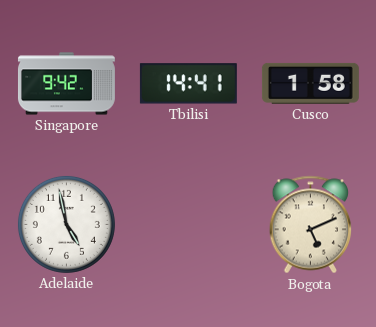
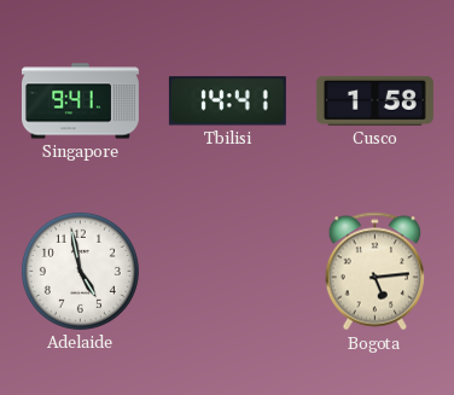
Singapore: 9:42 -> 9:41 (80, 101)
Bogota: 5:11 -> 5:14 (376, 272)
